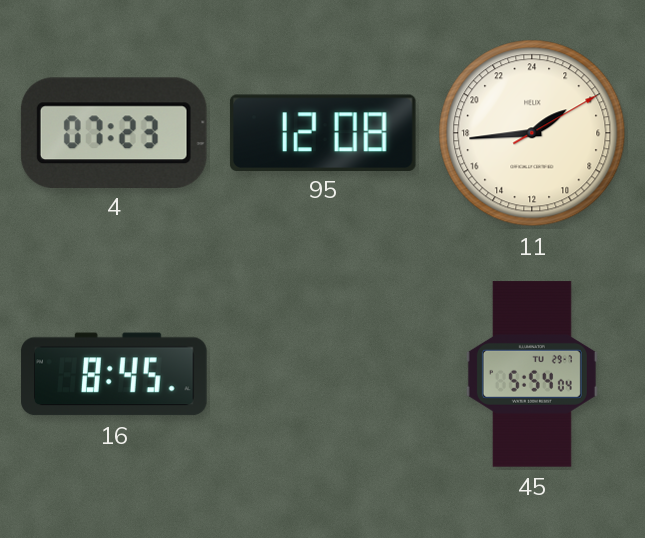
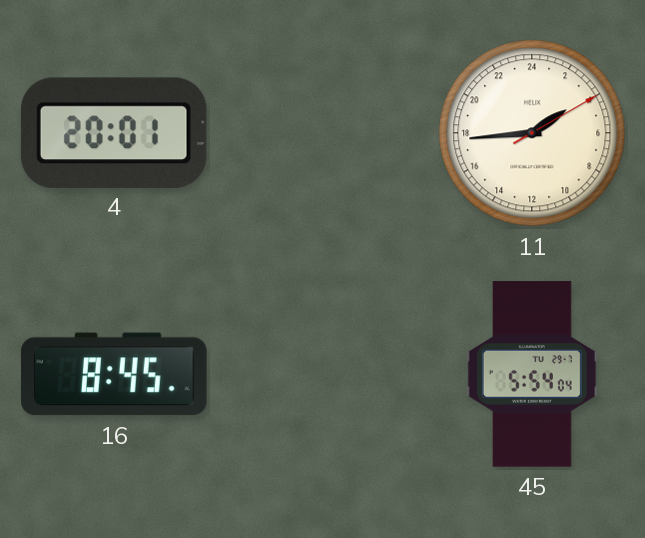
4: 07:23 -> 20:01 (114, 132)
95: 12:08 -> none (323, 132)
